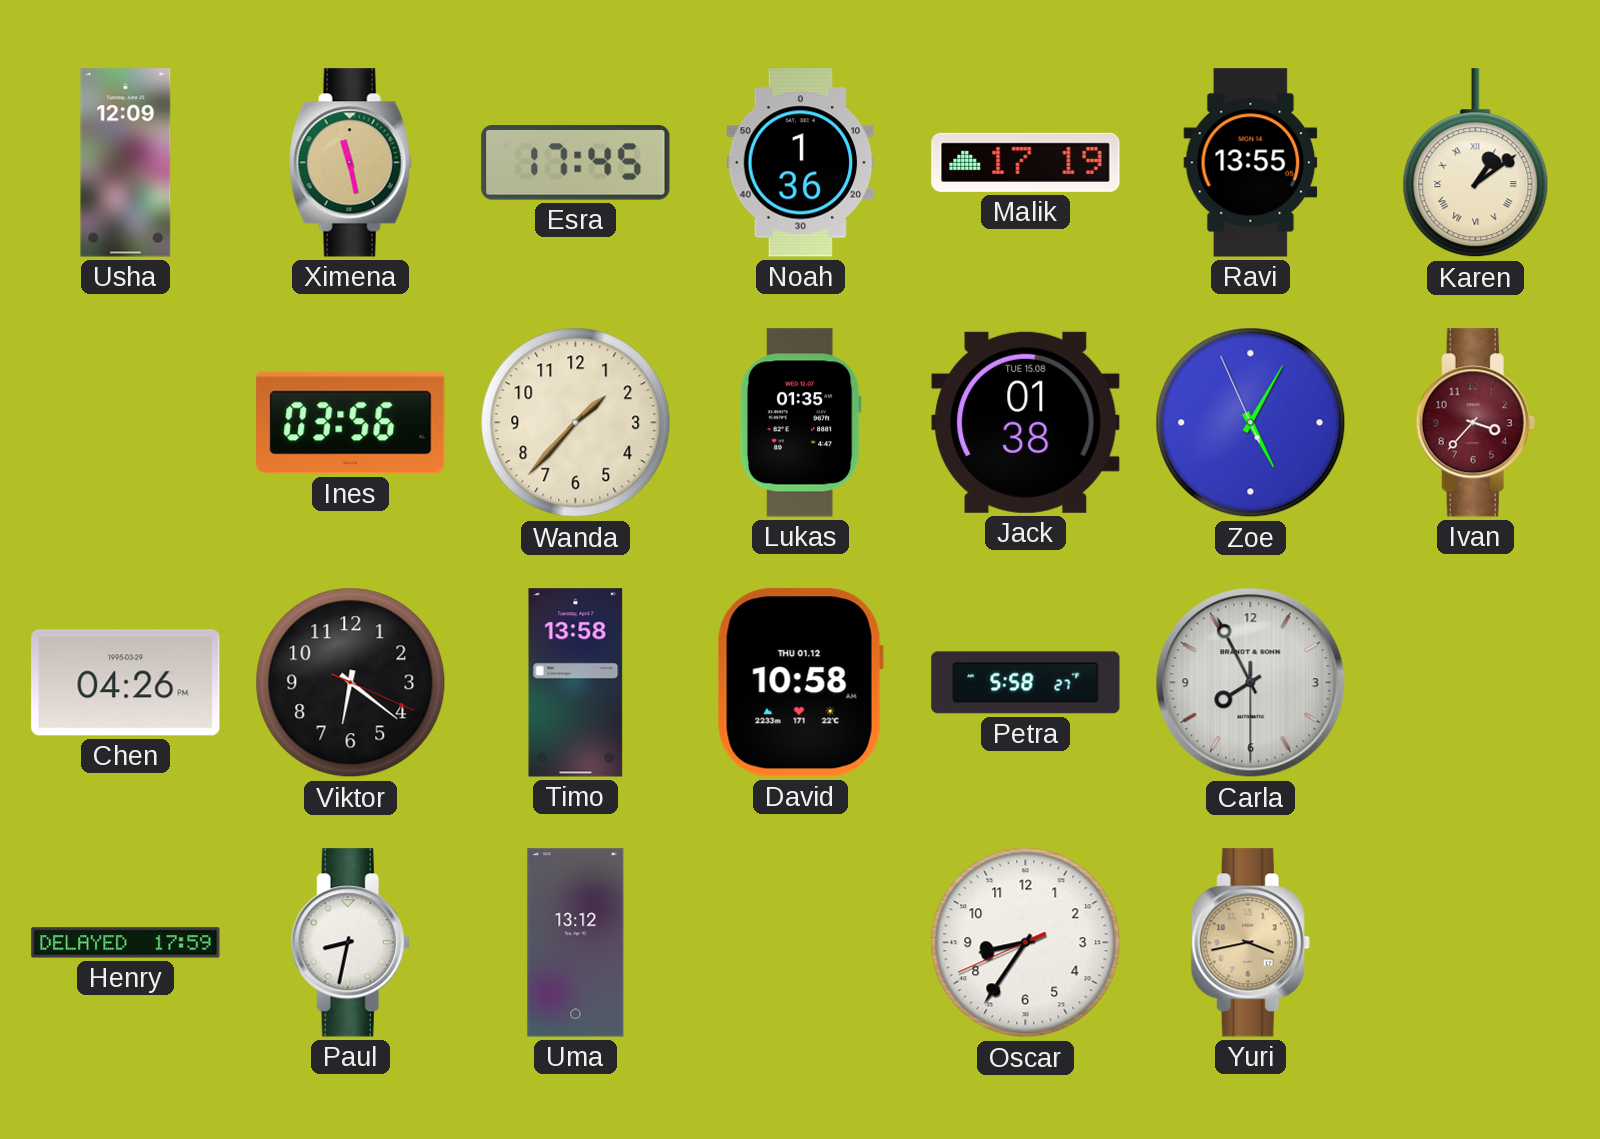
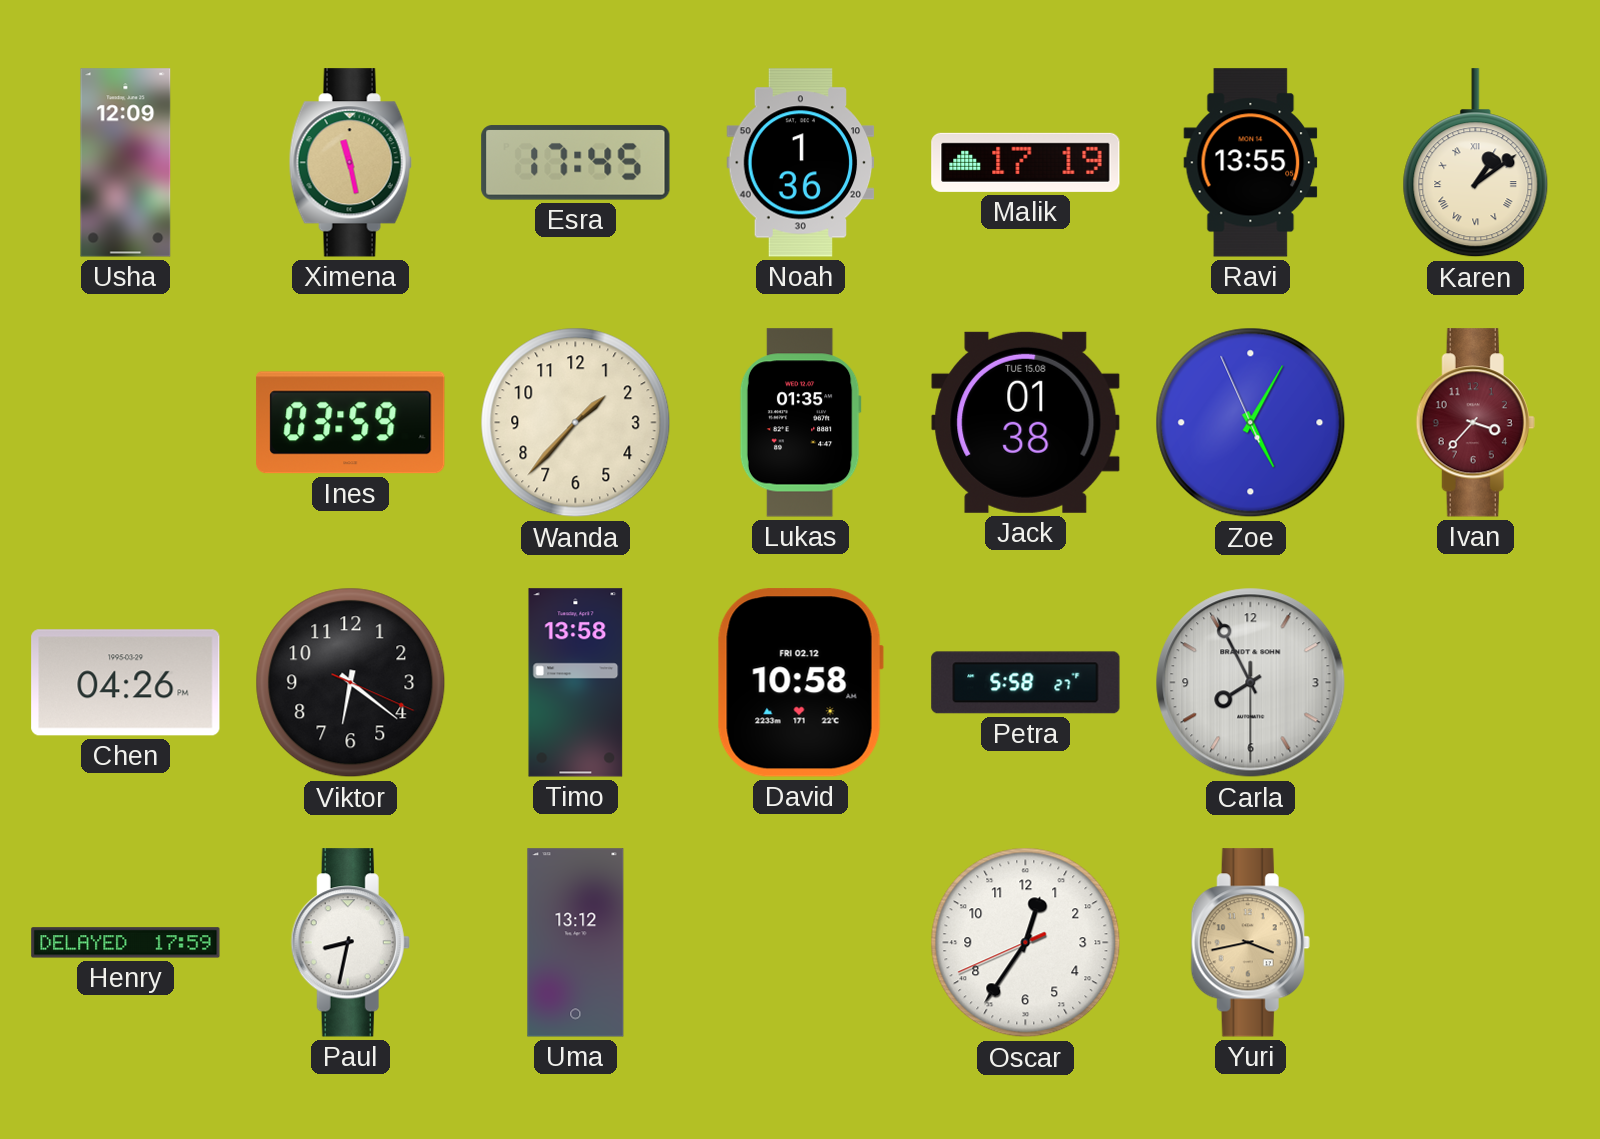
Ines: 03:56 -> 03:59 (351, 423)
David date: THU 01.12 -> FRI 02.12 (800, 683)
Oscar: 8:35 -> 12:35 (1026, 943)
